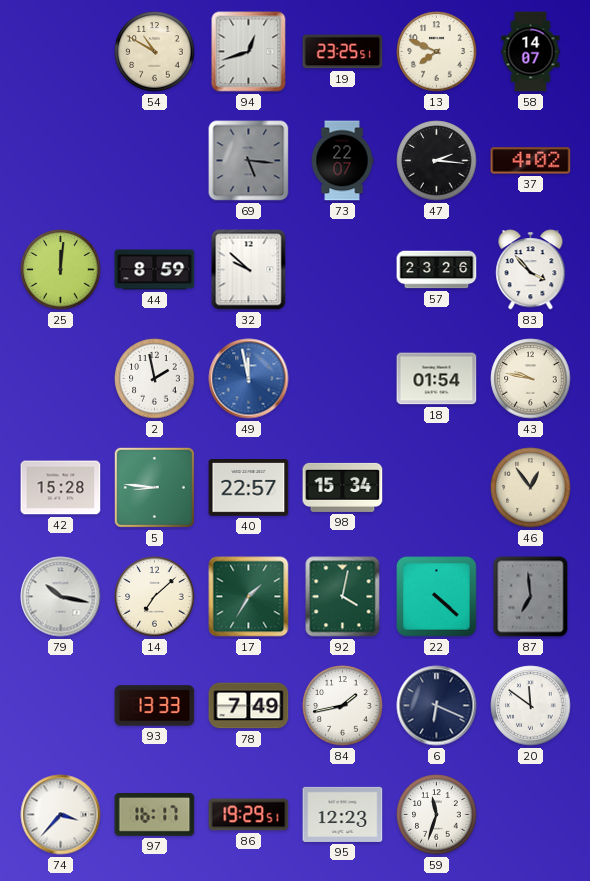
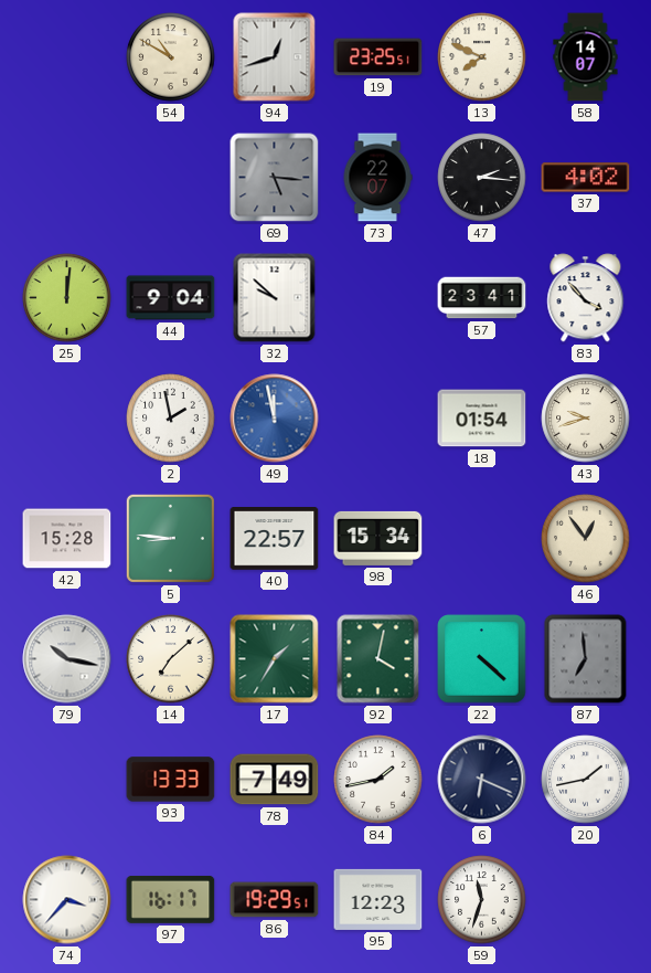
44: 8:59 -> 9:04 (171, 298)
57: 23:26 -> 23:41 (482, 298)
43: 9:47 -> 9:42 (586, 419)
20: 11:51 -> 1:43 (586, 780)
